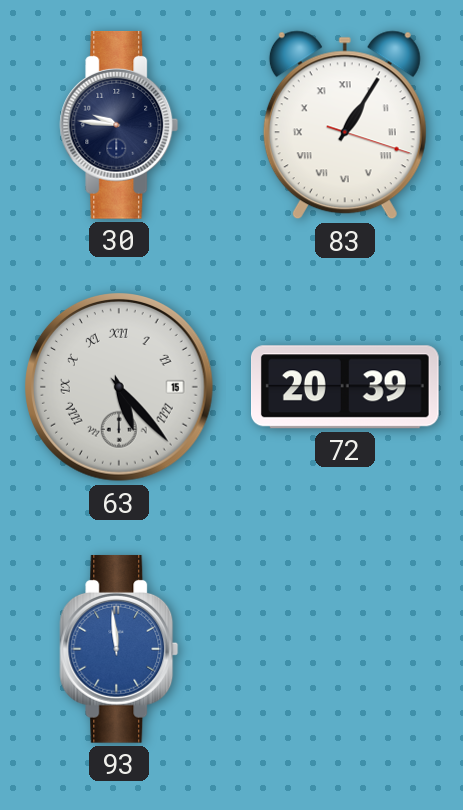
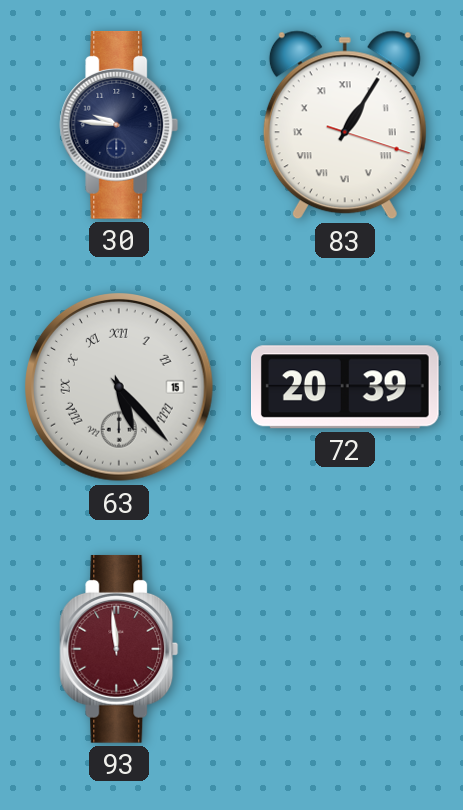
93 dial: blue -> burgundy (119, 649)
